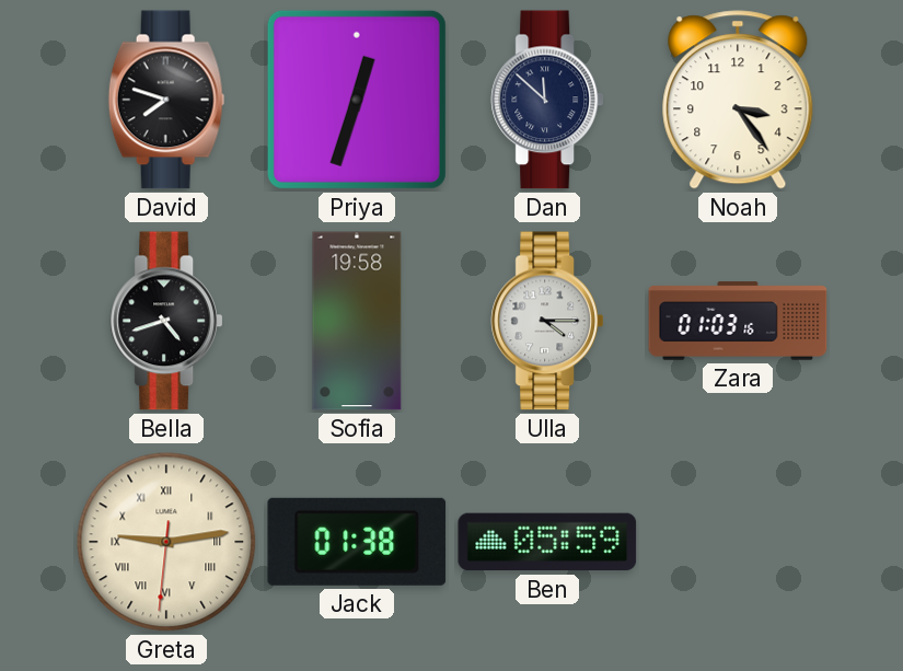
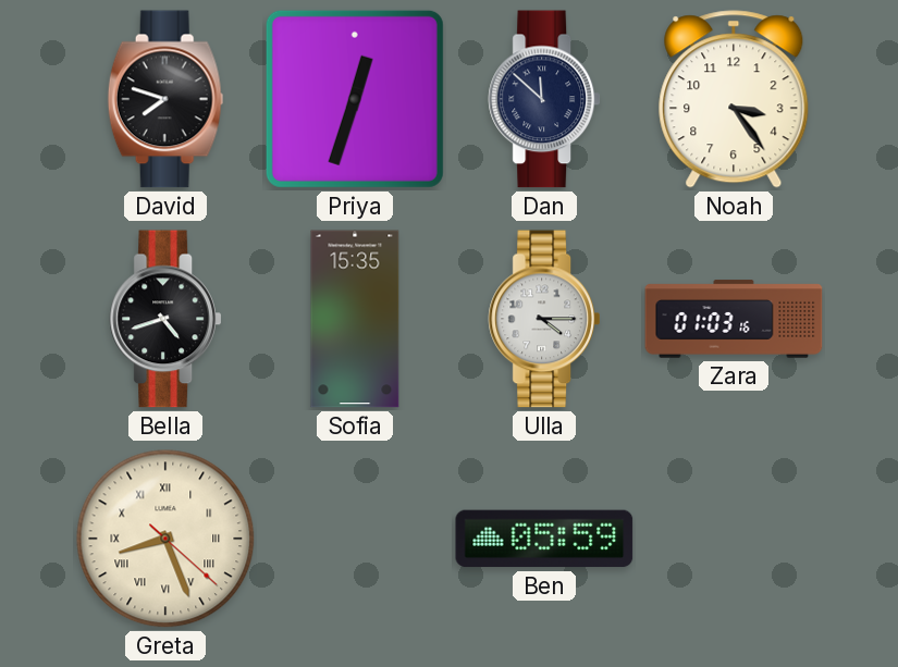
Sofia: 19:58 -> 15:35 (355, 319)
Greta: 9:13 -> 8:26 (165, 539)
Jack: 01:38 -> none (357, 542)
